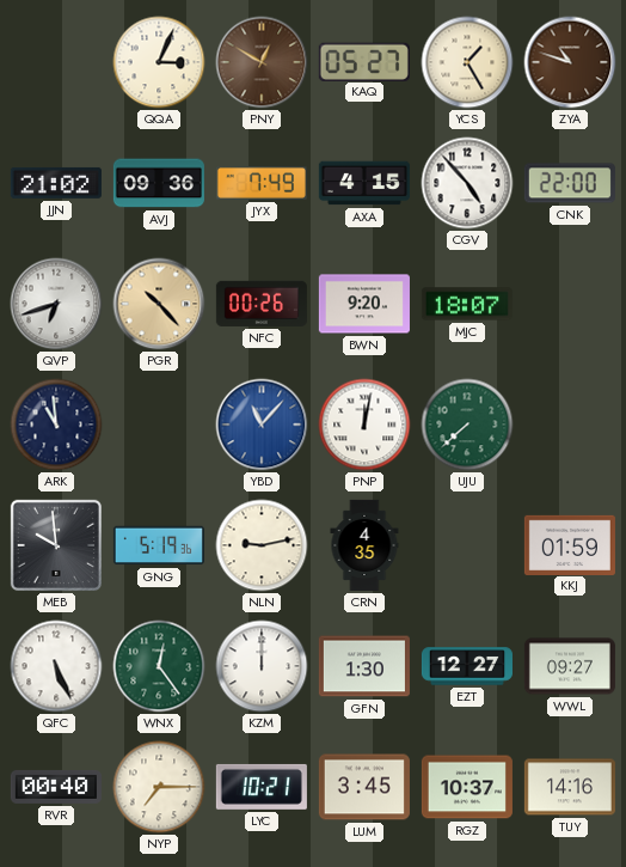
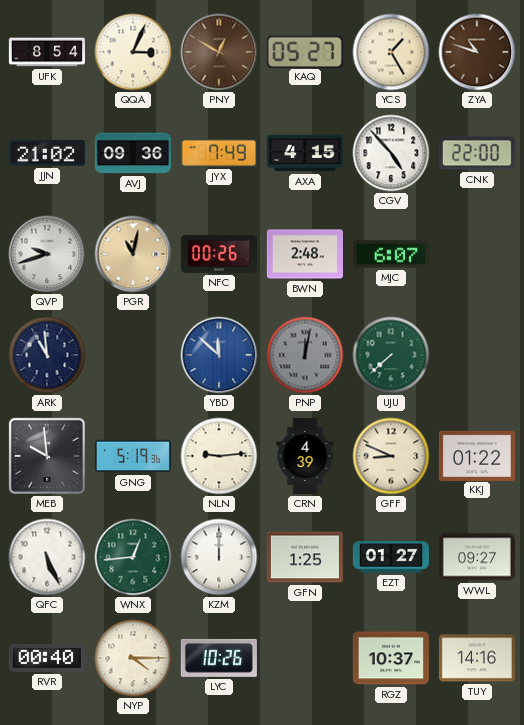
UFK: none -> 8:54 (47, 52)
QVP: 6:42 -> 9:42 (47, 254)
PGR: 10:23 -> 11:02 (133, 254)
BWN: 9:20 -> 2:48 (305, 254)
MJC: 18:07 -> 6:07 (391, 254)
YBD: 11:07 -> 11:52 (219, 355)
PNP dial: white -> grey (305, 355)
NLN: 9:13 -> 9:14 (219, 456)
CRN: 4:35 -> 4:39 (305, 456)
GFF: none -> 8:49 (391, 456)
KKJ: 01:59 -> 01:22 (477, 455)
WNX: 12:24 -> 12:44 (133, 557)
GFN: 1:30 -> 1:25 (305, 557)
EZT: 12:27 -> 01:27 (391, 557)
NYP: 7:15 -> 4:15 (133, 658)
LYC: 10:21 -> 10:26 (219, 658)
LUM: 3:45 -> none (364, 787)
